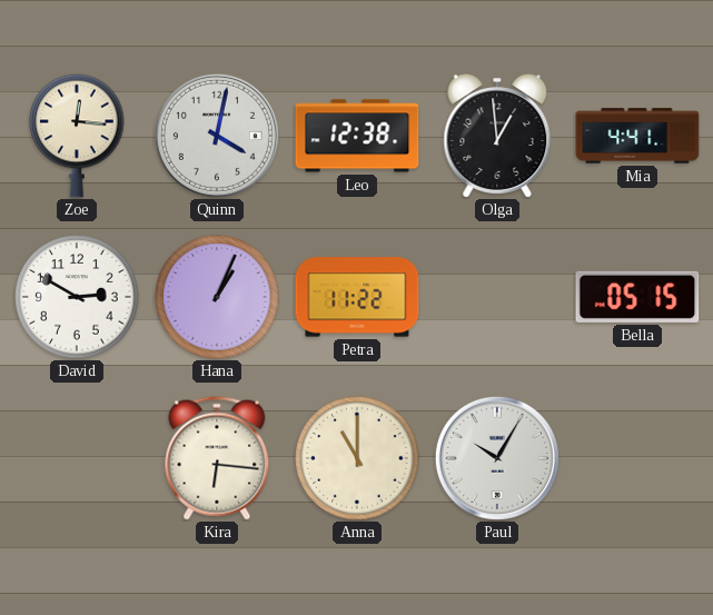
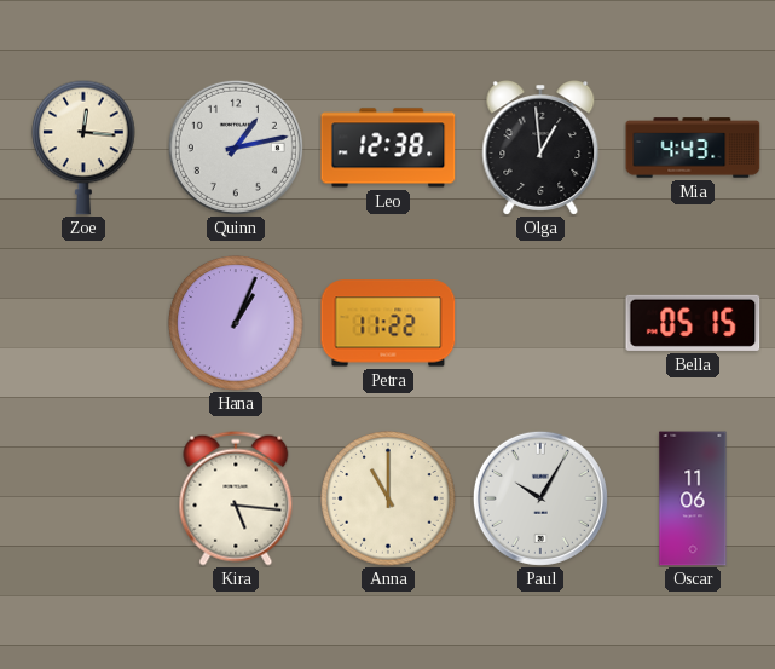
Quinn: 4:02 -> 1:13 (236, 148)
Mia: 4:41 -> 4:43 (693, 148)
David: 2:50 -> none (77, 297)
Kira: 6:16 -> 5:16 (236, 498)
Oscar: none -> 11:06 (693, 498)
